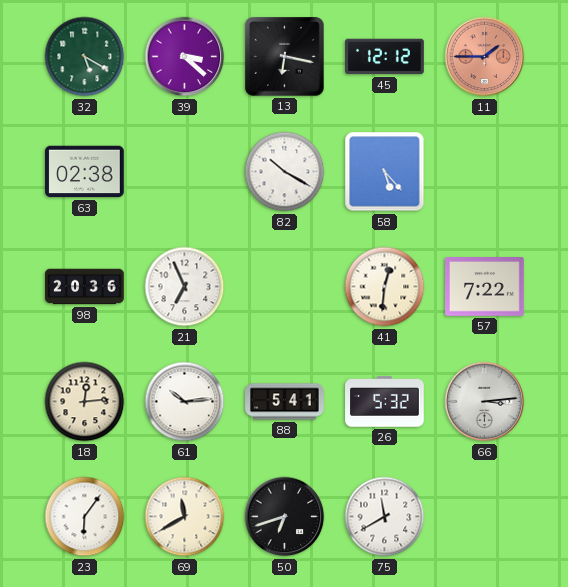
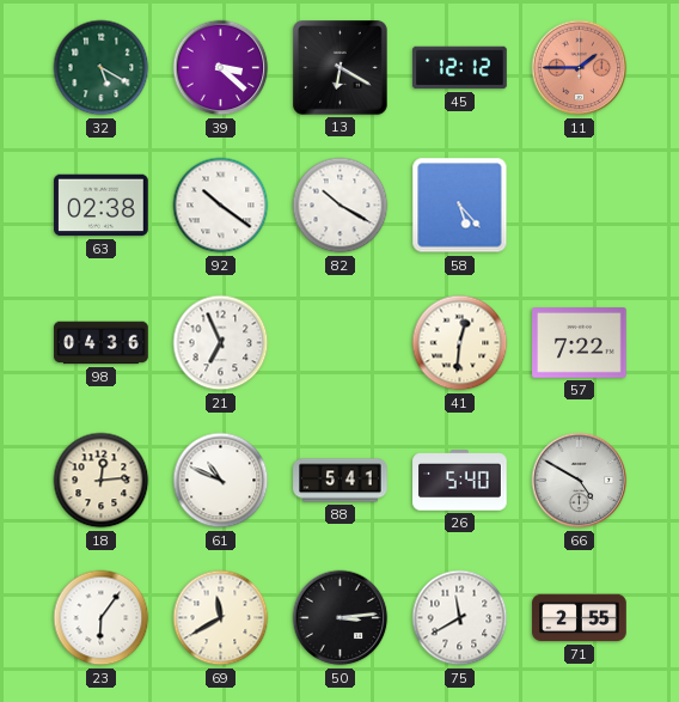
13: 6:17 -> 6:20 (341, 68)
92: none -> 10:21 (221, 206)
98: 20:36 -> 04:36 (102, 343)
61: 10:14 -> 10:49 (221, 481)
26: 5:32 -> 5:40 (460, 481)
66: 3:14 -> 4:50 (580, 481)
50: 6:42 -> 3:14 (341, 618)
71: none -> 2:55 (580, 618)
